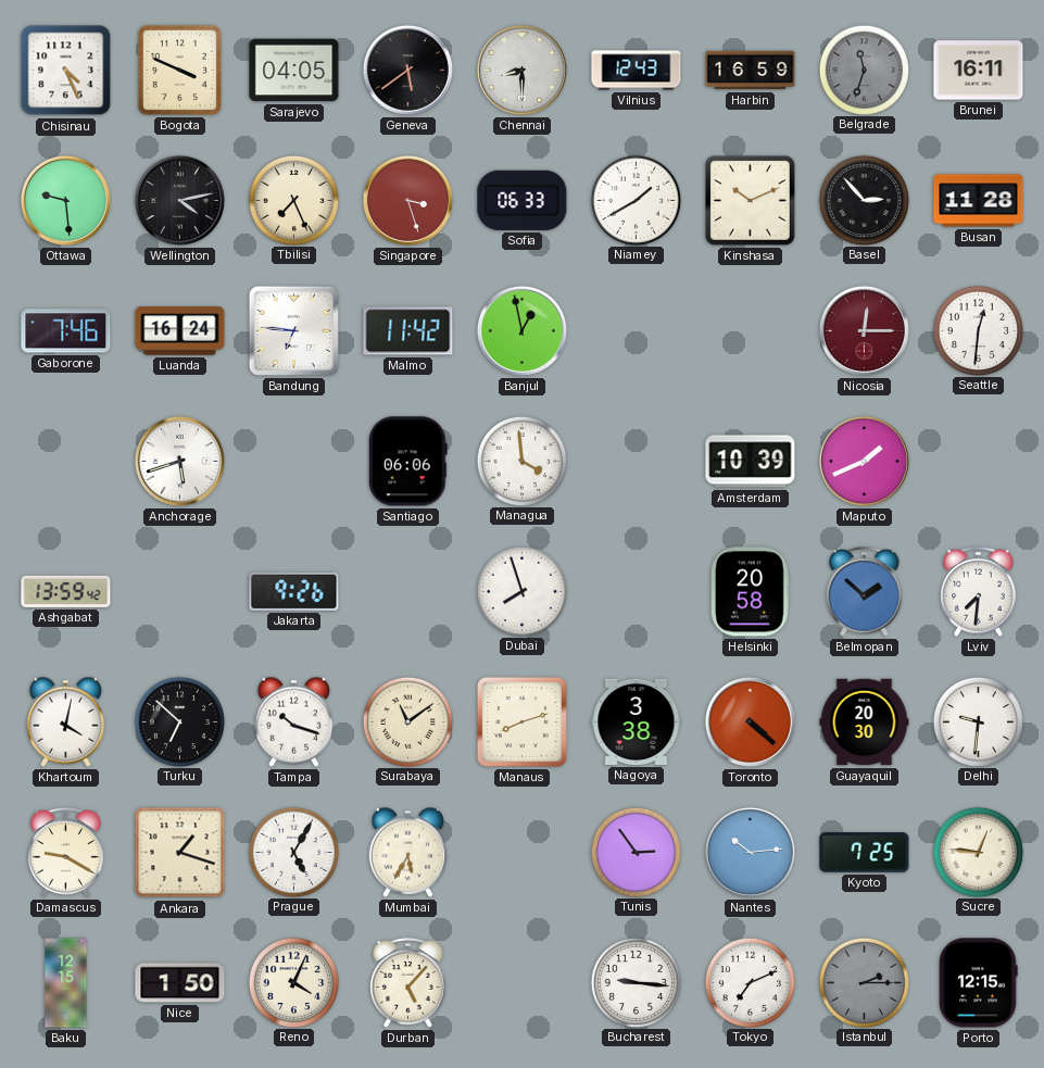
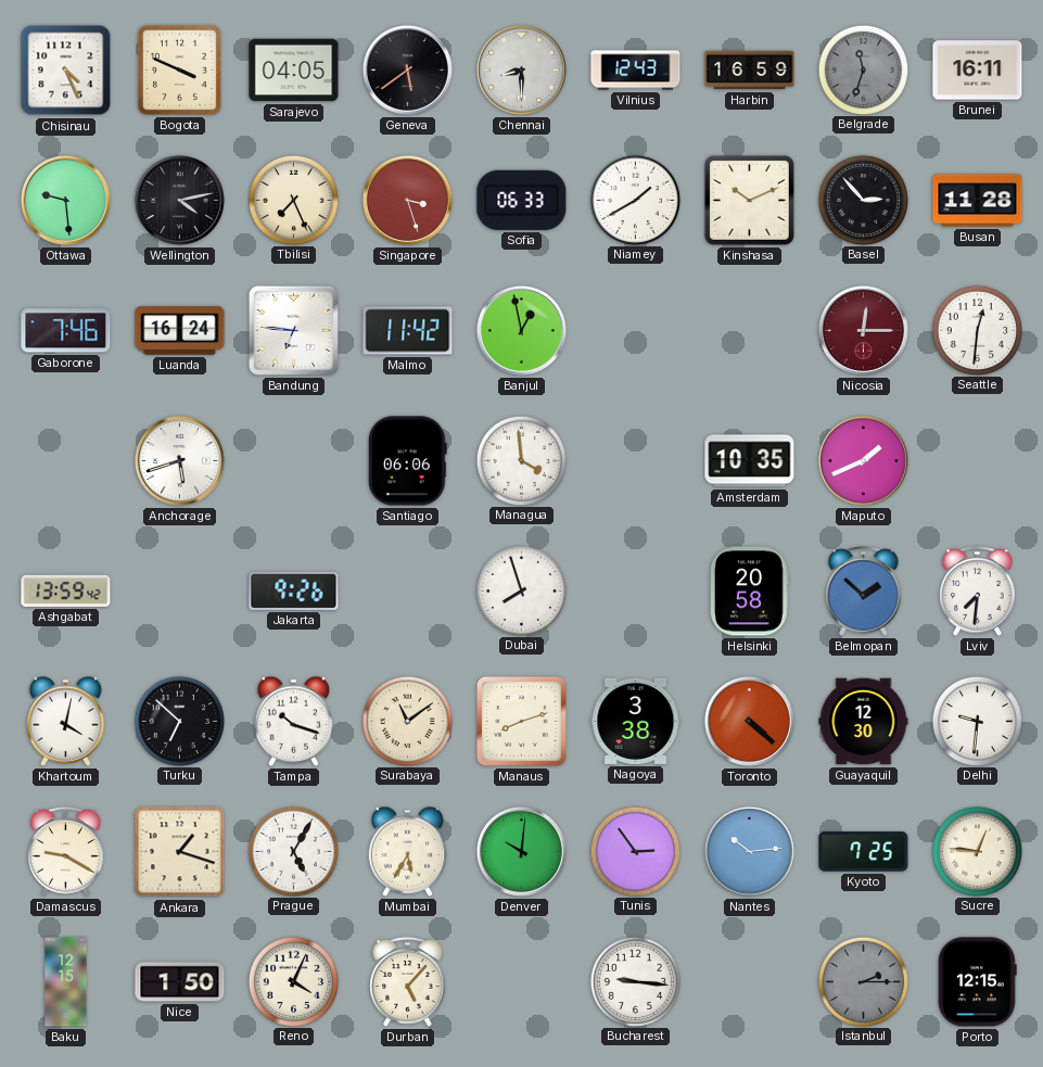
Amsterdam: 10:39 -> 10:35 (750, 461)
Guayaquil: 20:30 -> 12:30 (864, 722)
Denver: none -> 10:01 (521, 851)
Tokyo: 7:11 -> none (750, 982)
